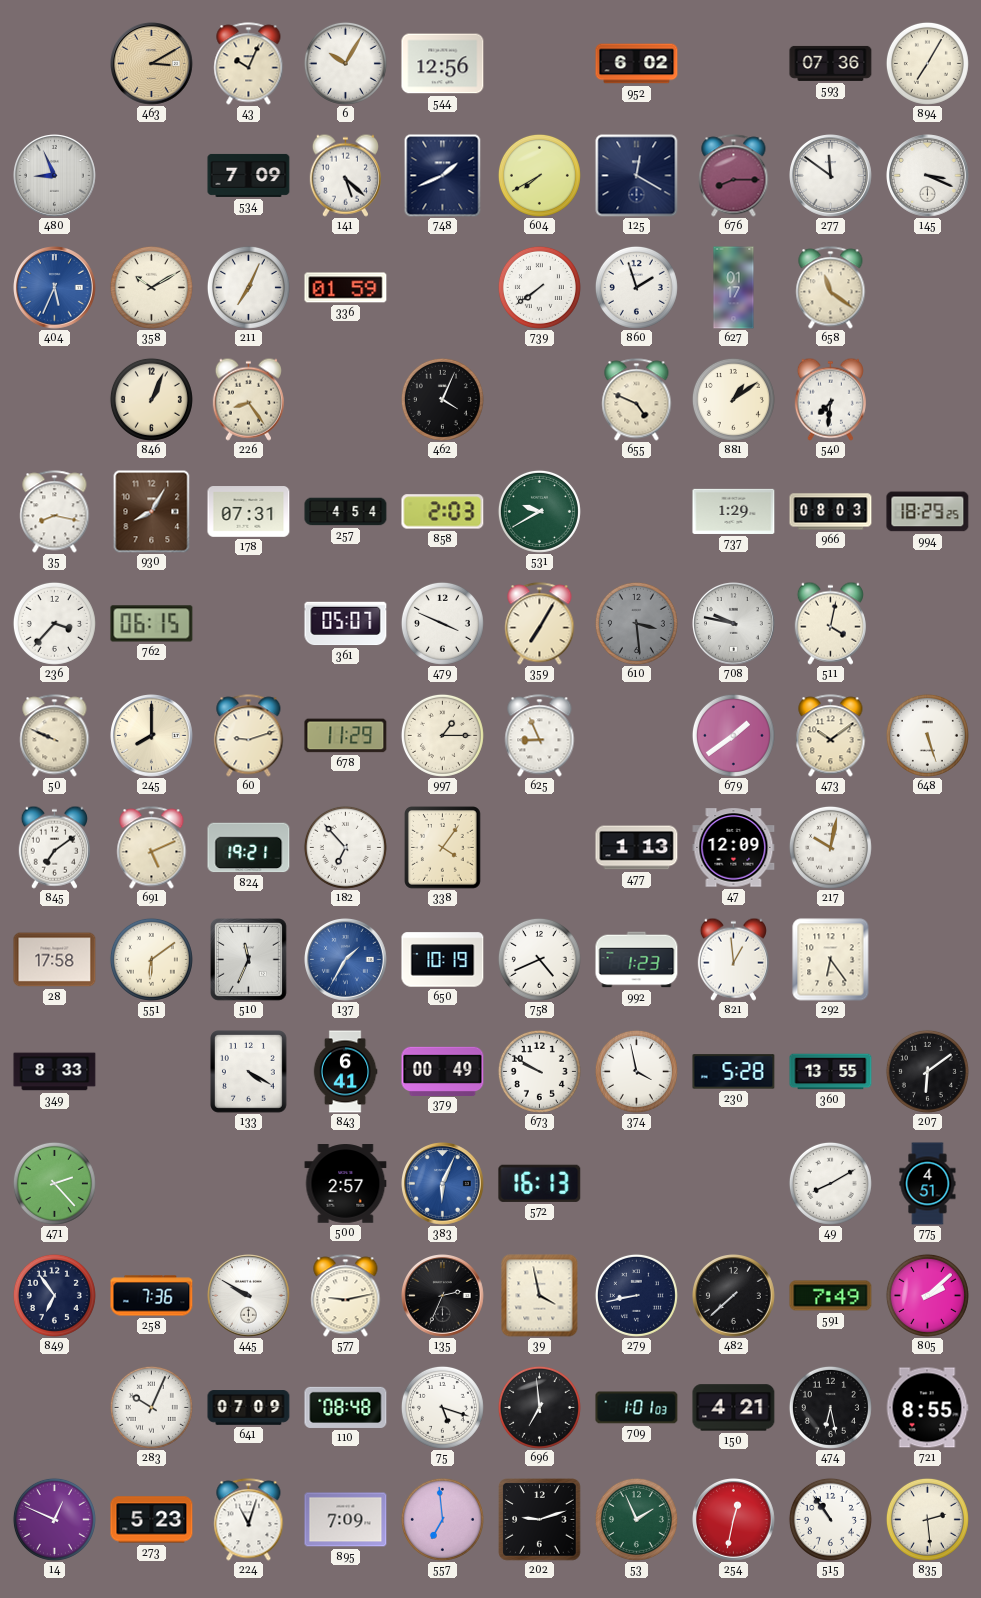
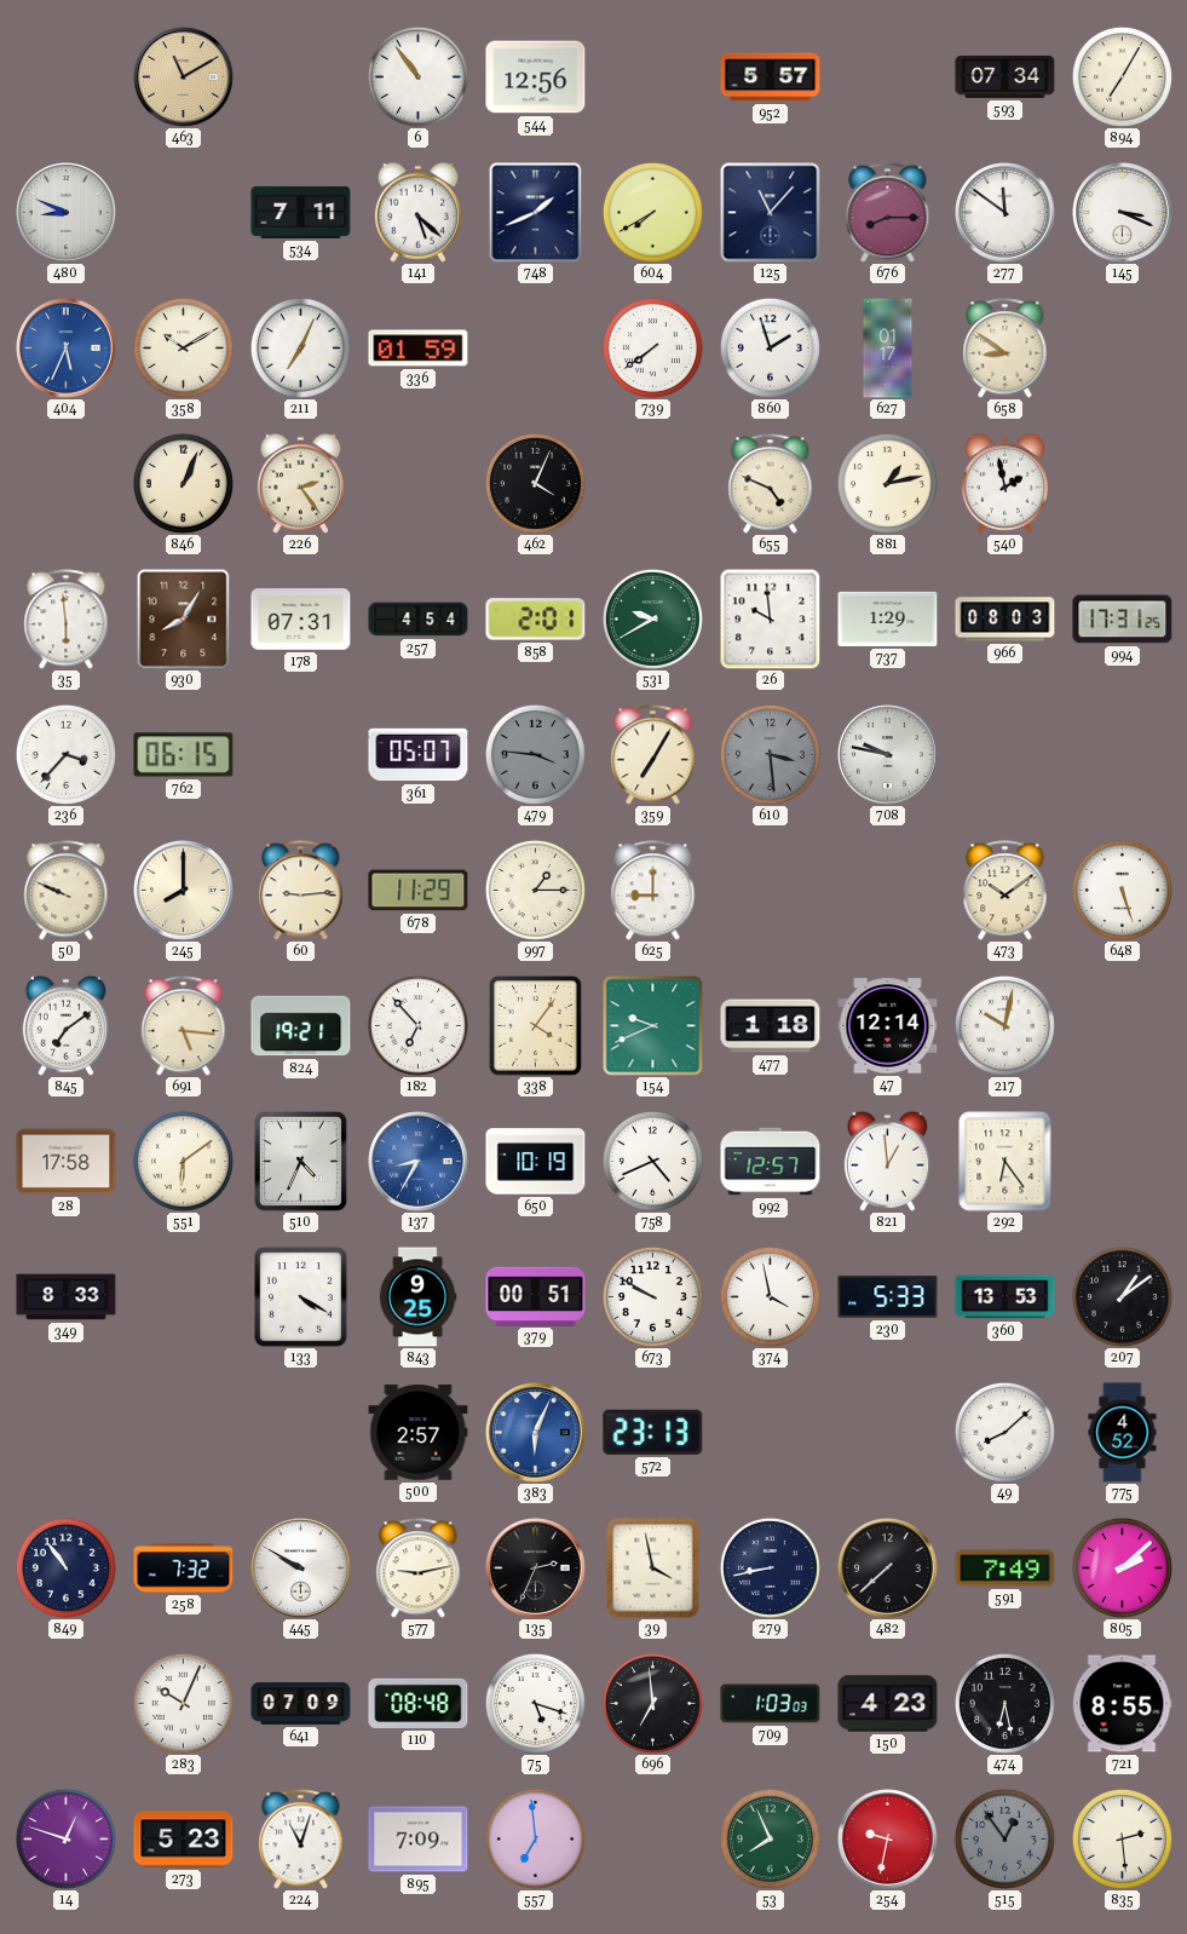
463: 3:10 -> 11:10 (184, 77)
43: 10:04 -> none (249, 64)
6: 10:05 -> 10:54 (417, 76)
952: 6:02 -> 5:57 (771, 77)
593: 07:36 -> 07:34 (1006, 76)
480: 8:56 -> 8:49 (67, 213)
534: 7:09 -> 7:11 (301, 212)
125: 12:20 -> 11:07 (771, 213)
658: 11:21 -> 8:51 (1006, 349)
226: 8:24 -> 2:24 (300, 483)
881: 1:09 -> 1:13 (887, 483)
540: 7:31 -> 1:58 (1004, 483)
35: 8:17 -> 5:59 (67, 620)
858: 2:03 -> 2:01 (536, 620)
26: none -> 9:59 (770, 618)
994: 18:29 -> 17:31 (1123, 620)
479: 3:49 -> 3:46 (535, 754)
479 dial: white -> grey (535, 754)
511: 4:02 -> none (830, 623)
60: 9:12 -> 9:14 (301, 891)
625: 8:56 -> 9:00 (653, 891)
679: 1:39 -> none (733, 735)
691: 5:11 -> 5:16 (184, 1026)
154: none -> 9:41 (653, 1026)
477: 1:13 -> 1:18 (771, 1026)
47: 12:09 -> 12:14 (888, 1026)
510: 11:34 -> 4:34 (301, 1162)
137: 1:35 -> 8:35 (419, 1162)
992: 1:23 -> 12:57 (771, 1162)
843: 6:41 -> 9:25 (417, 1297)
379: 00:49 -> 00:51 (536, 1296)
230: 5:28 -> 5:33 (888, 1297)
360: 13:55 -> 13:53 (1006, 1297)
207: 6:09 -> 1:09 (1122, 1296)
471: 2:23 -> none (54, 1183)
572: 16:13 -> 23:13 (653, 1432)
49: 8:10 -> 8:08 (1004, 1432)
775: 4:51 -> 4:52 (1123, 1433)
849: 6:54 -> 10:54 (65, 1567)
258: 7:36 -> 7:32 (184, 1569)
709: 1:01 -> 1:03 (771, 1704)
150: 4:21 -> 4:23 (888, 1704)
14: 12:49 -> 12:48 (65, 1838)
202: 9:12 -> none (540, 1520)
53: 1:56 -> 7:56 (770, 1838)
254: 12:32 -> 9:32 (888, 1840)
515: 10:54 -> 12:54 (1004, 1838)
515 dial: white -> grey (1004, 1838)
